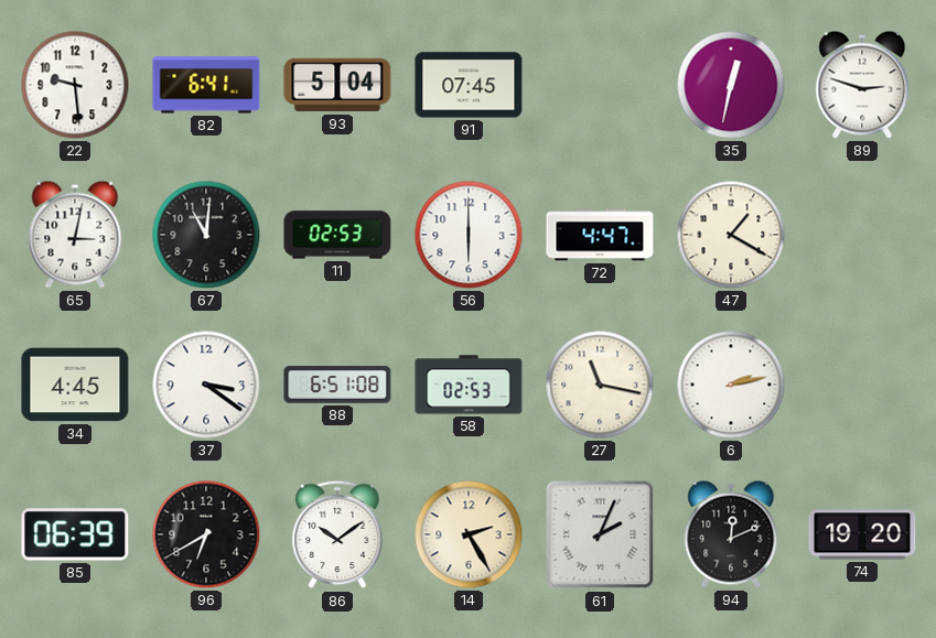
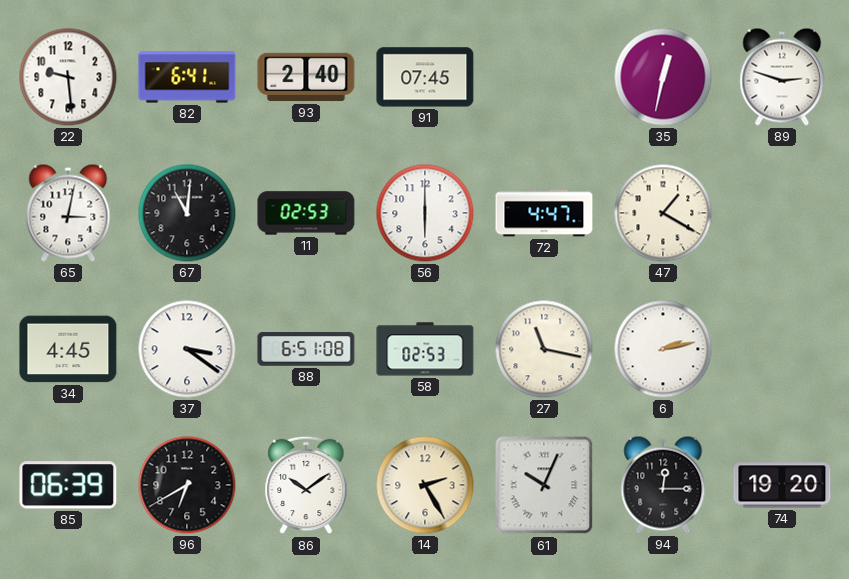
93: 5:04 -> 2:40 (306, 77)
61: 2:04 -> 10:04 (544, 485)
94: 12:11 -> 12:15 (663, 485)
